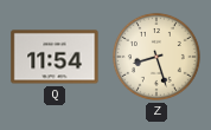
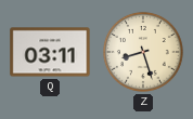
Q: 11:54 -> 03:11 (50, 52)
